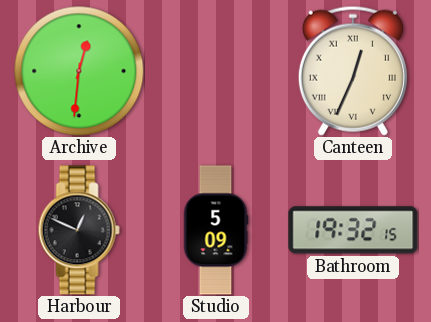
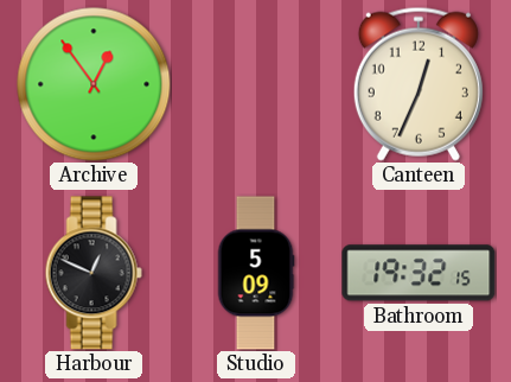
Archive: 12:31 -> 12:54 (94, 84)
Canteen numerals: Roman -> Arabic (419, 84)
